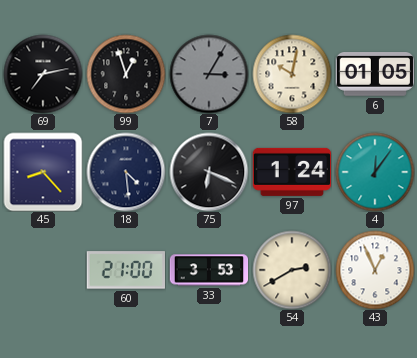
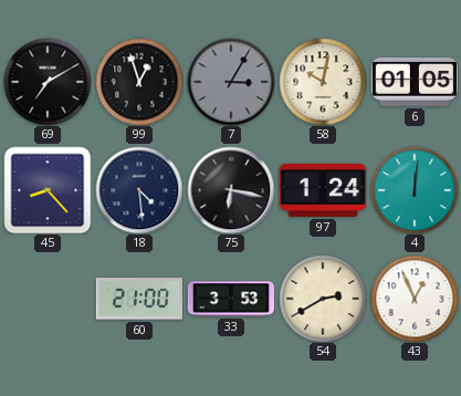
69: 7:13 -> 7:10 (48, 82)
75: 6:19 -> 6:17 (231, 190)
4: 12:06 -> 12:01 (415, 190)
